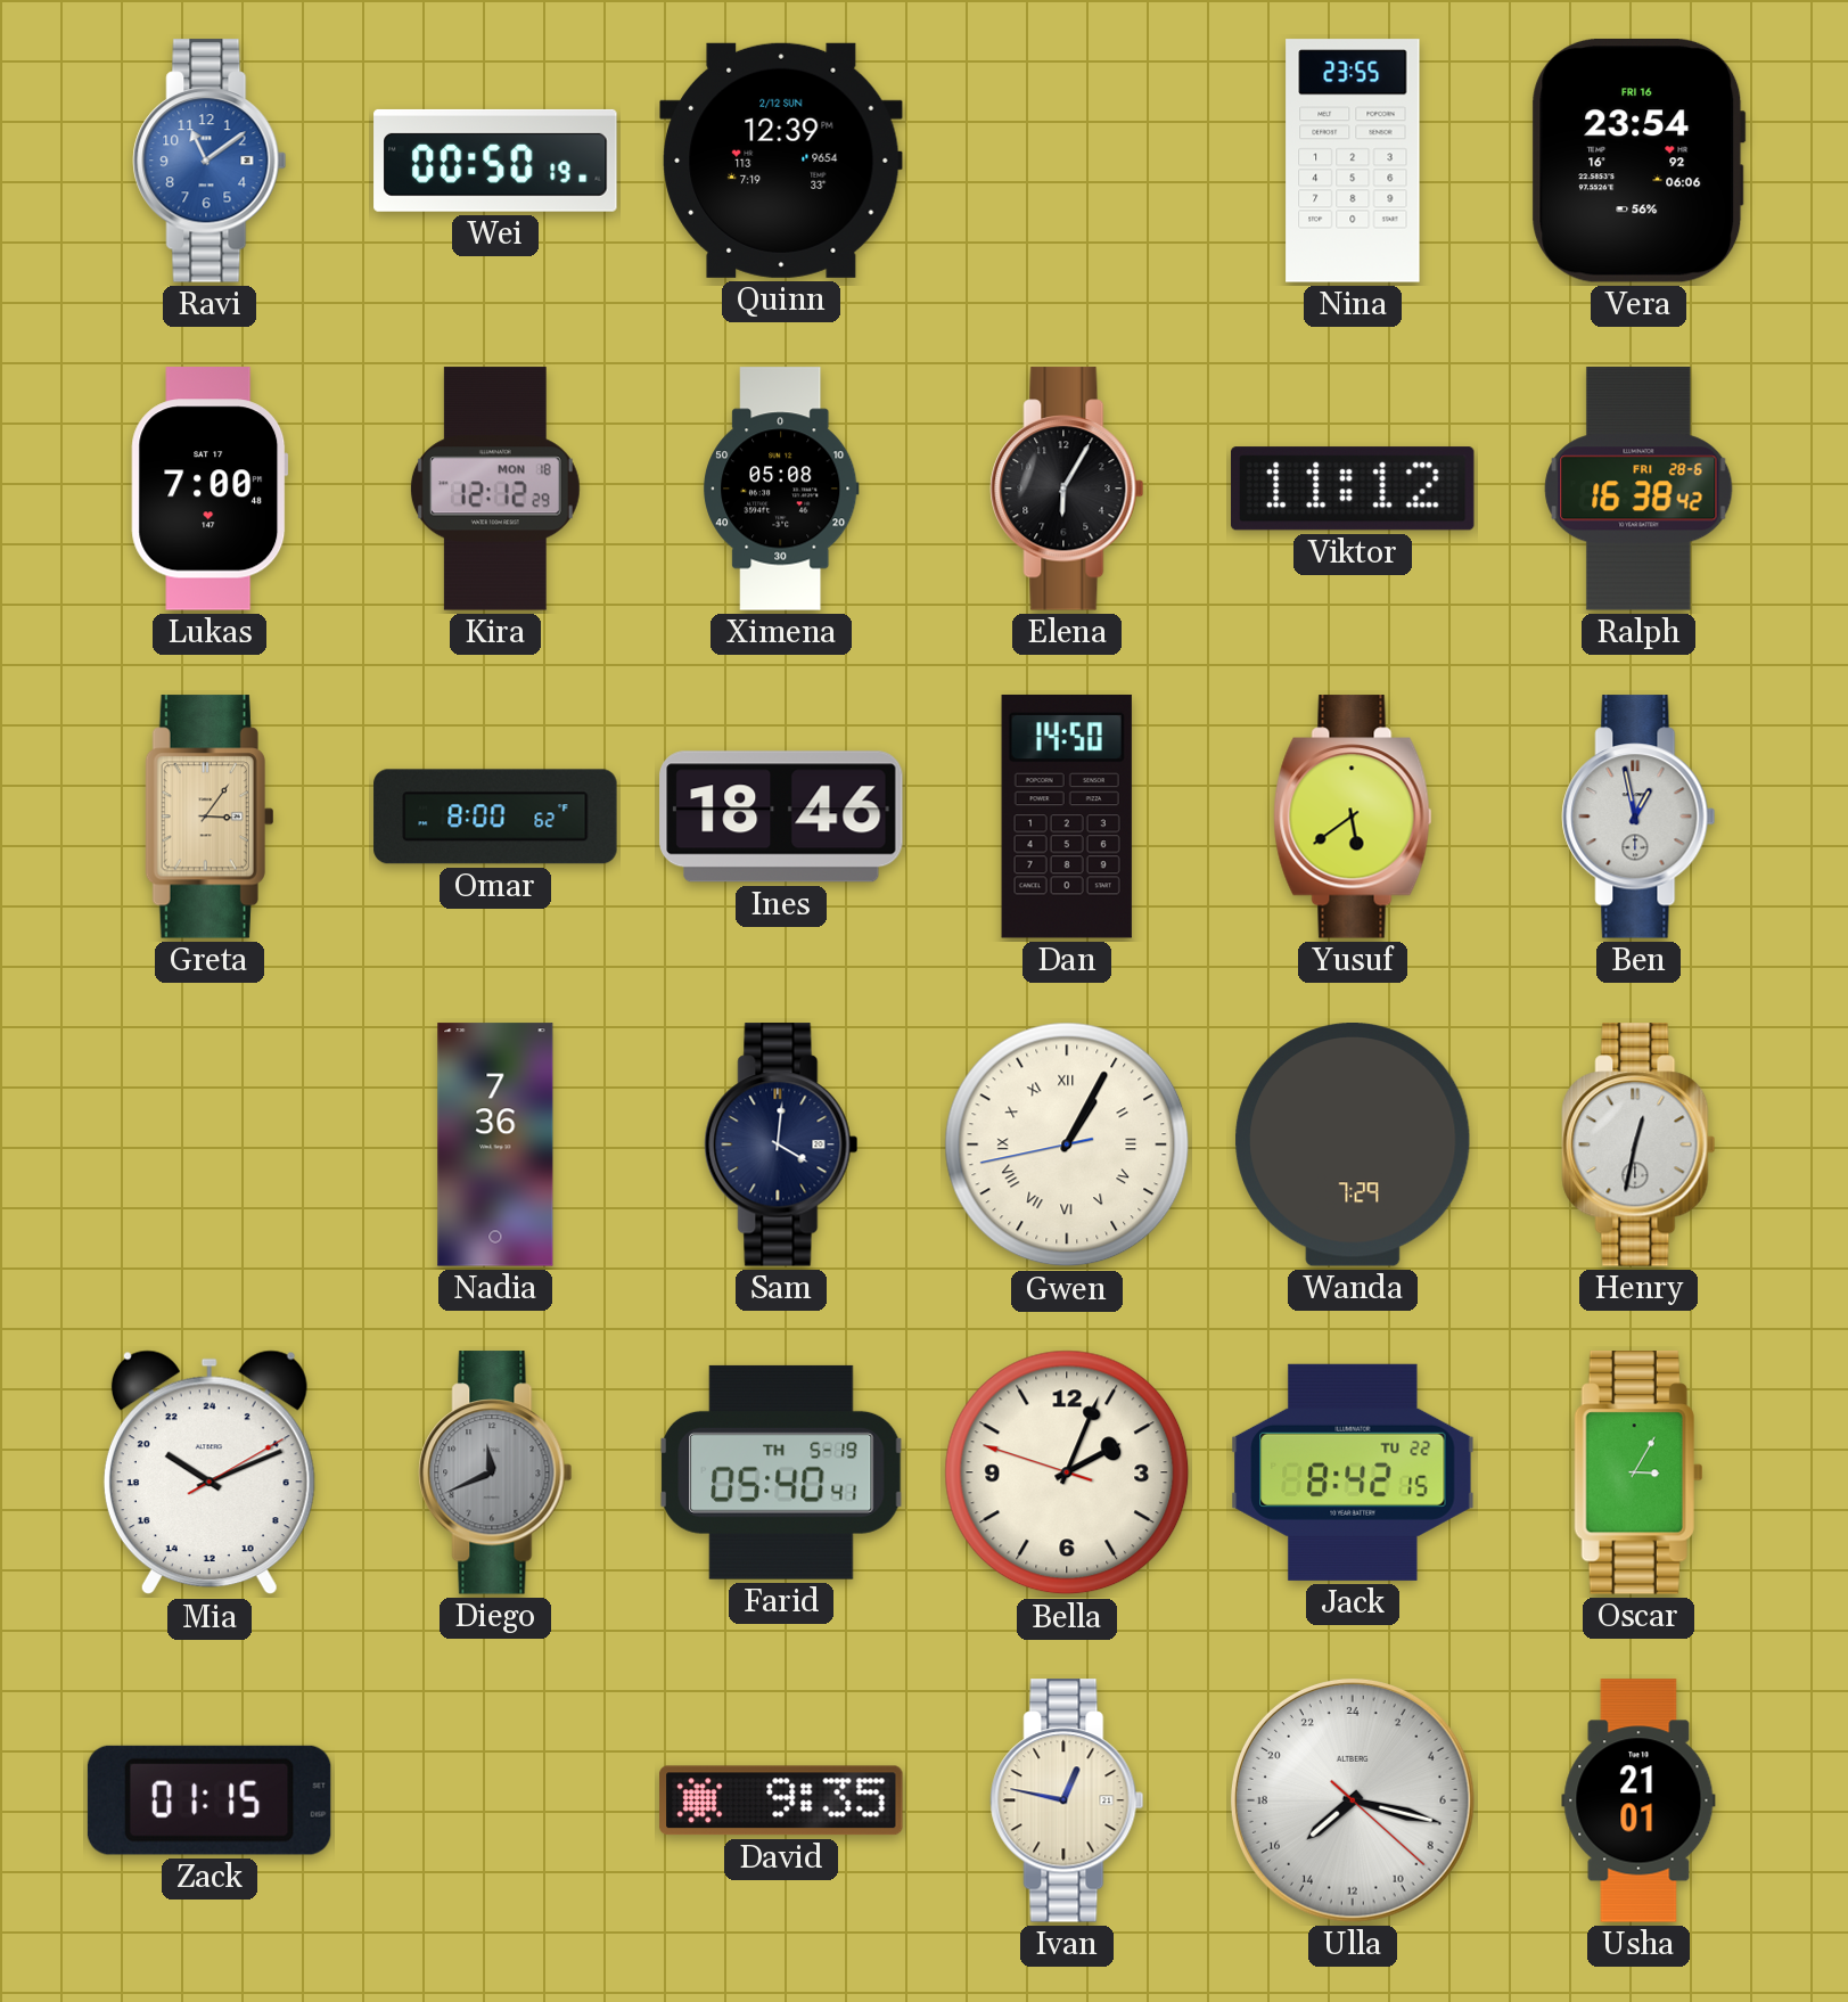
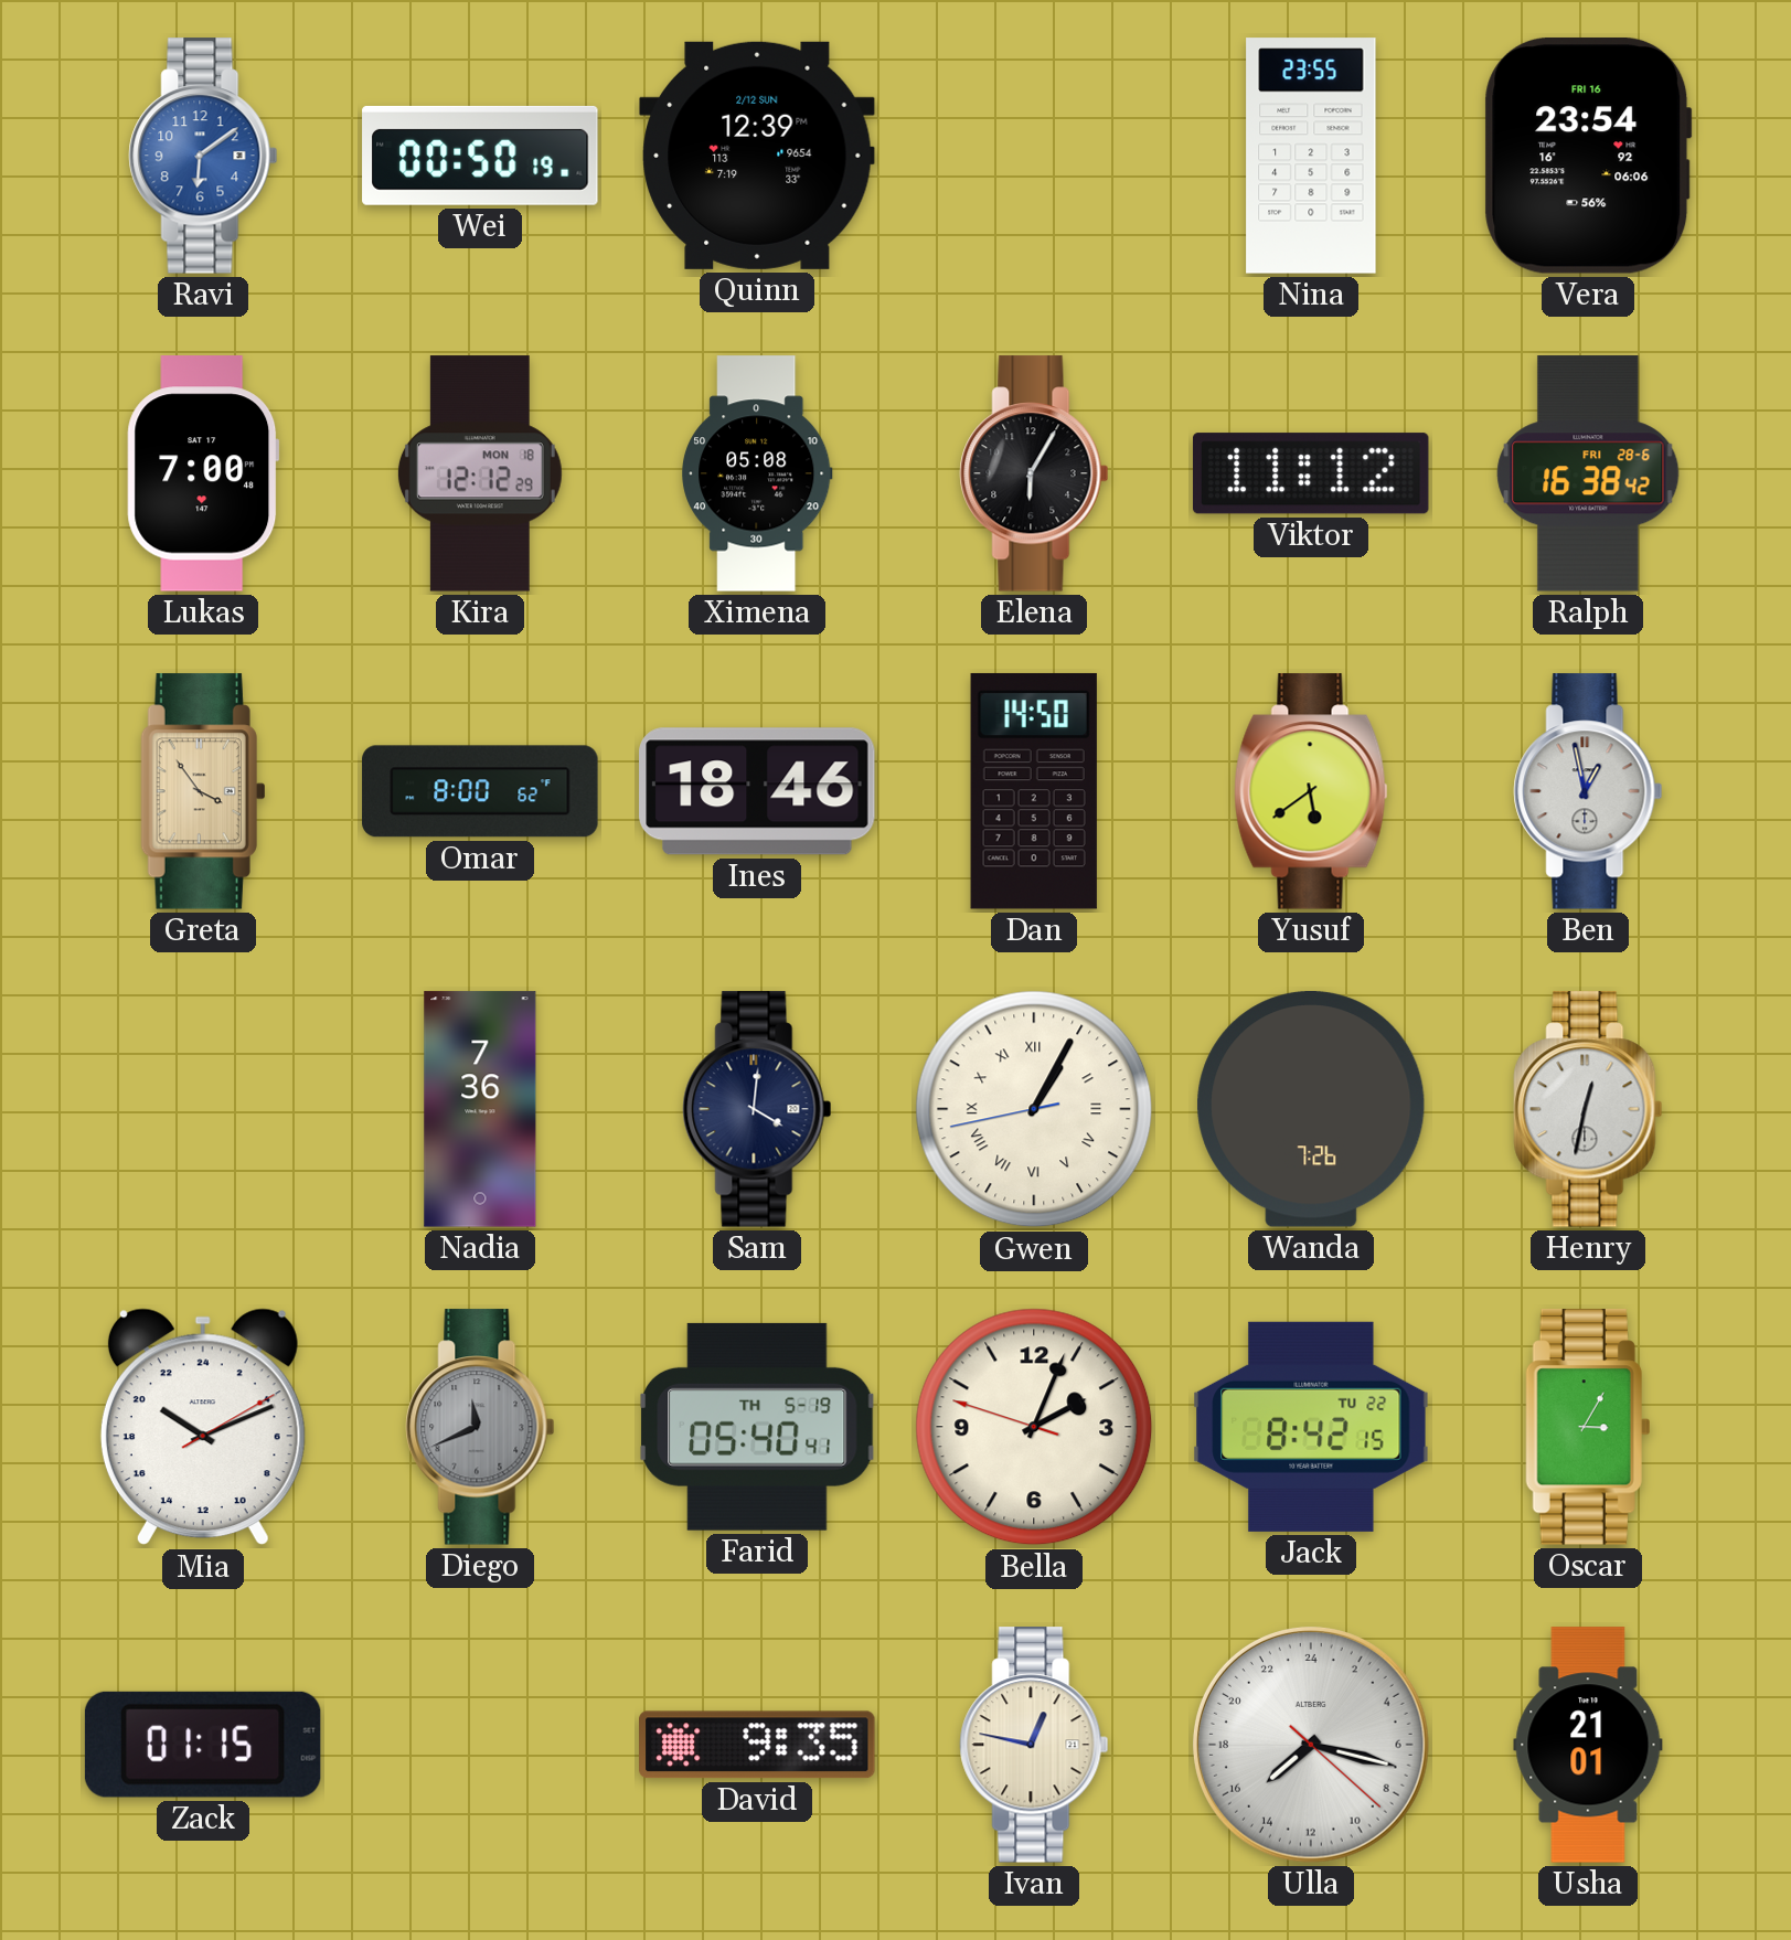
Ravi: 11:09 -> 6:09 (203, 156)
Greta: 3:06 -> 3:54 (203, 791)
Wanda: 7:29 -> 7:26 (1311, 1110)
